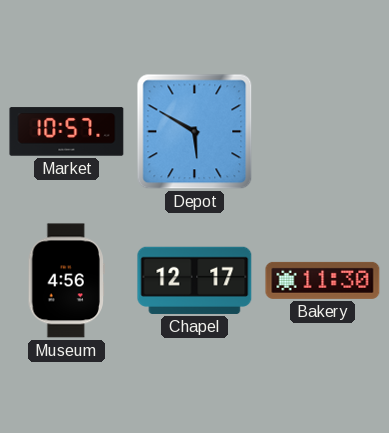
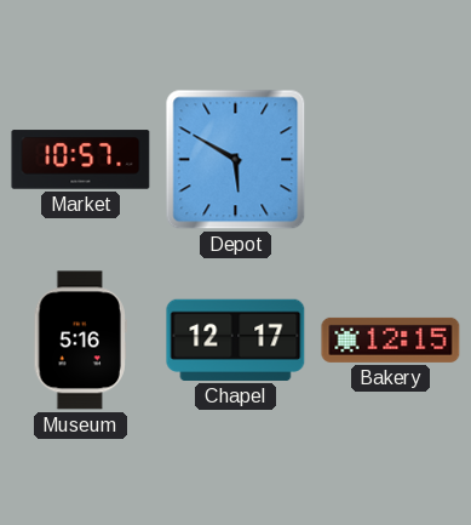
Museum: 4:56 -> 5:16 (80, 341)
Bakery: 11:30 -> 12:15 (391, 339)
